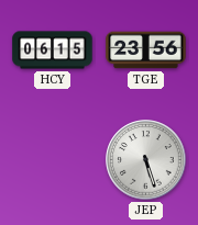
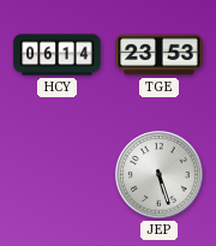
HCY: 06:15 -> 06:14 (58, 55)
TGE: 23:56 -> 23:53 (160, 55)
